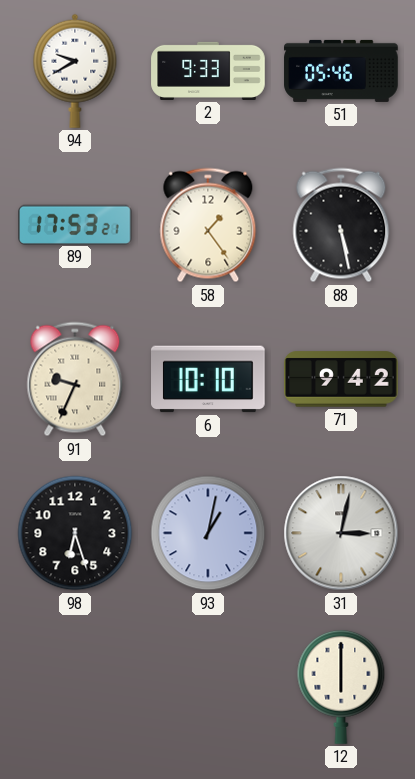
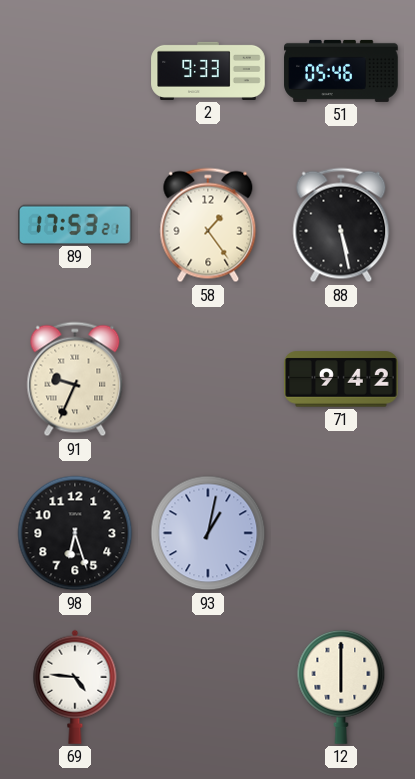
94: 9:40 -> none (75, 71)
6: 10:10 -> none (209, 379)
31: 3:02 -> none (341, 533)
69: none -> 4:46 (75, 687)
